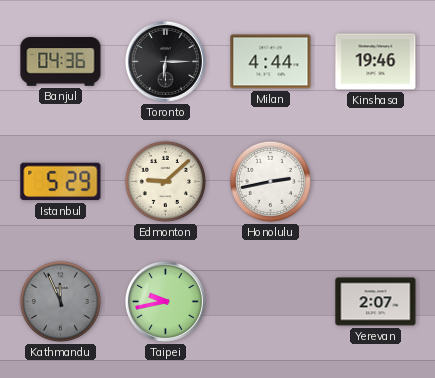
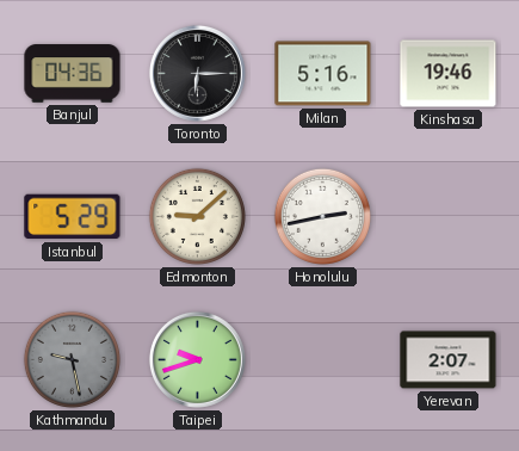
Milan: 4:44 -> 5:16 (323, 74)
Kathmandu: 11:56 -> 9:28 (72, 359)
Taipei: 9:43 -> 9:42 (197, 359)
